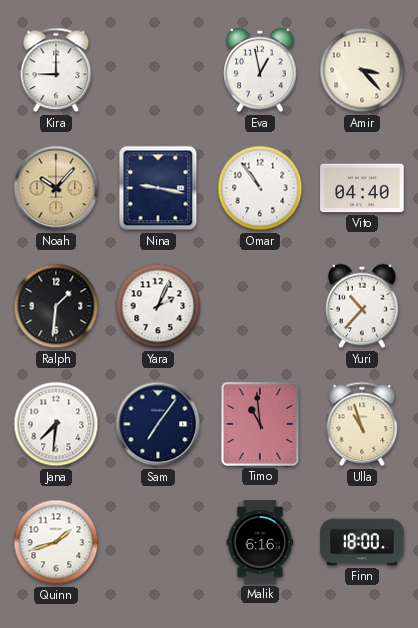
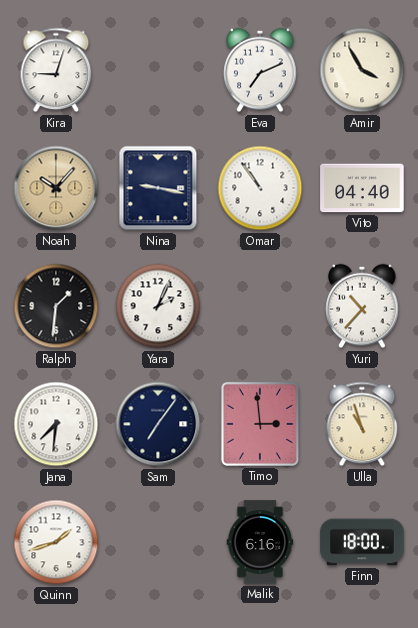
Kira: 9:00 -> 9:03 (56, 70)
Eva: 12:58 -> 7:11 (260, 70)
Amir: 3:23 -> 3:55 (362, 70)
Timo: 10:59 -> 2:59 (260, 424)
